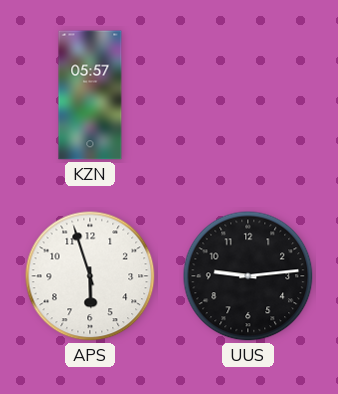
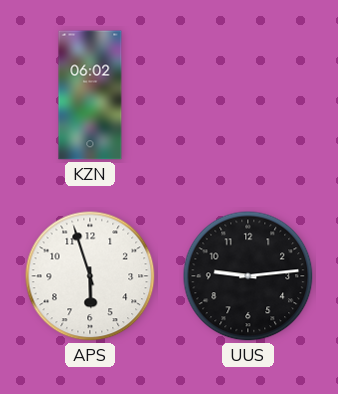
KZN: 05:57 -> 06:02 (90, 95)
